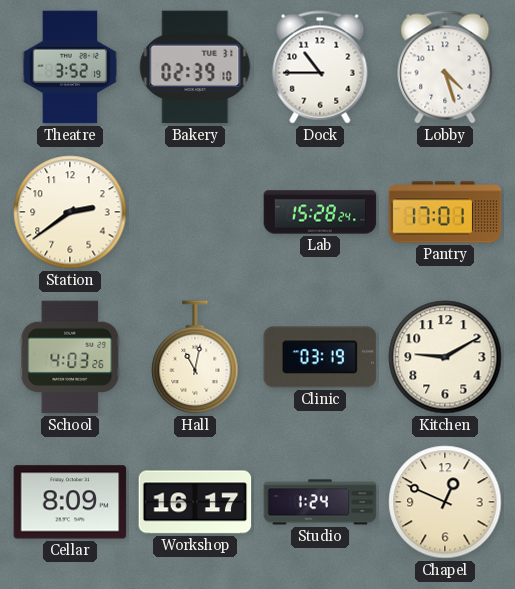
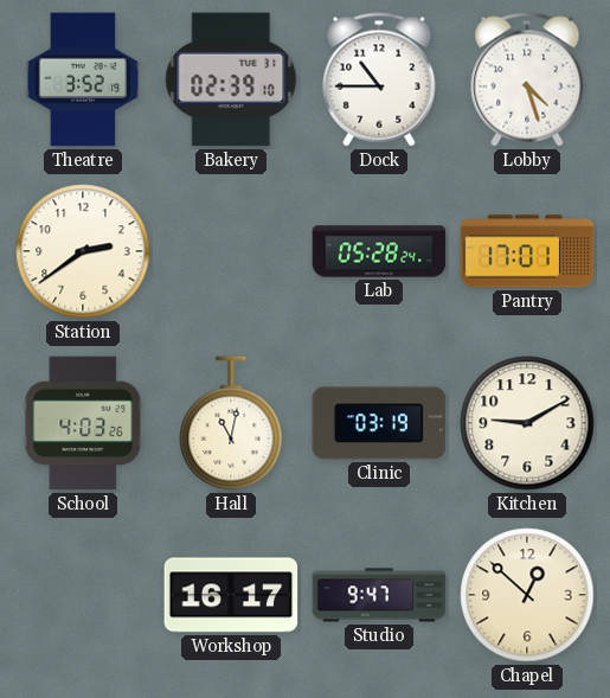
Lab: 15:28 -> 05:28 (379, 251)
Cellar: 8:09 -> none (70, 502)
Studio: 1:24 -> 9:47 (379, 595)
Chapel: 12:49 -> 12:52 (527, 595)
